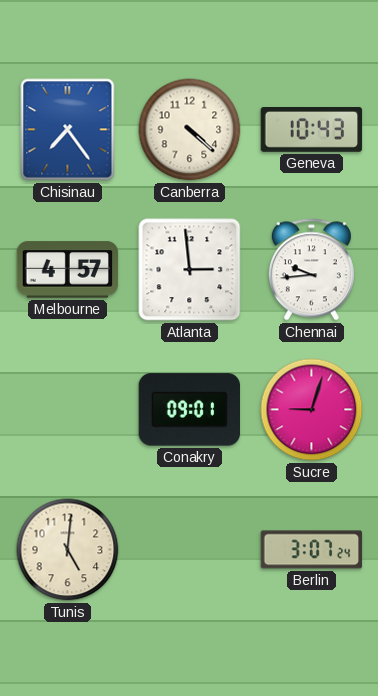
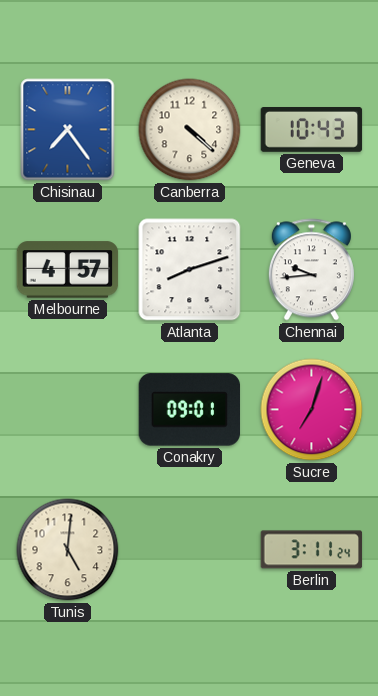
Atlanta: 2:59 -> 8:12 (190, 270)
Sucre: 9:03 -> 7:03 (312, 410)
Berlin: 3:07 -> 3:11 (312, 550)
